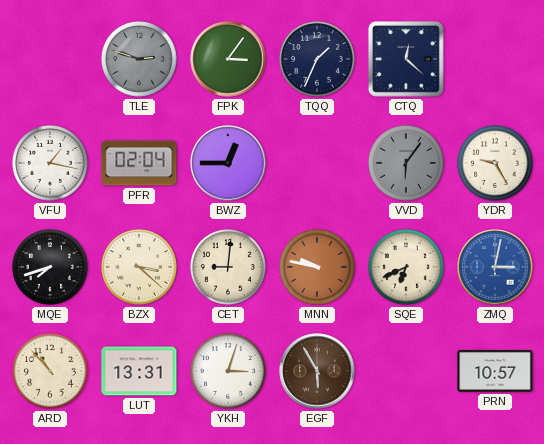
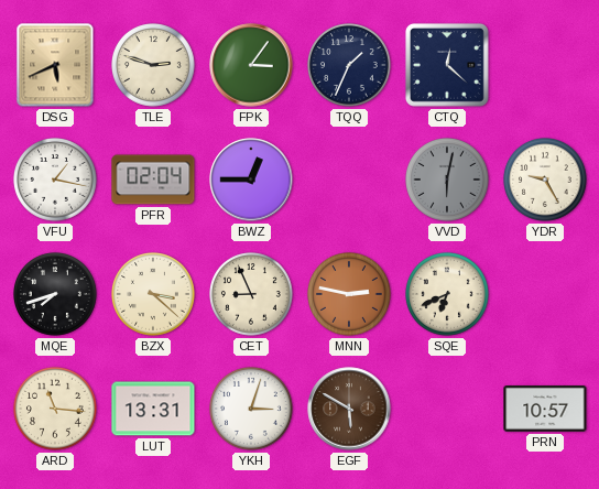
DSG: none -> 5:41 (55, 65)
TLE dial: grey -> cream (154, 66)
VVD: 6:06 -> 6:02 (448, 181)
CET: 9:01 -> 8:56 (252, 295)
MNN: 9:47 -> 2:47 (350, 295)
ZMQ: 3:02 -> none (495, 267)
ARD: 10:53 -> 11:16 (56, 410)
EGF: 5:55 -> 5:50 (349, 409)
